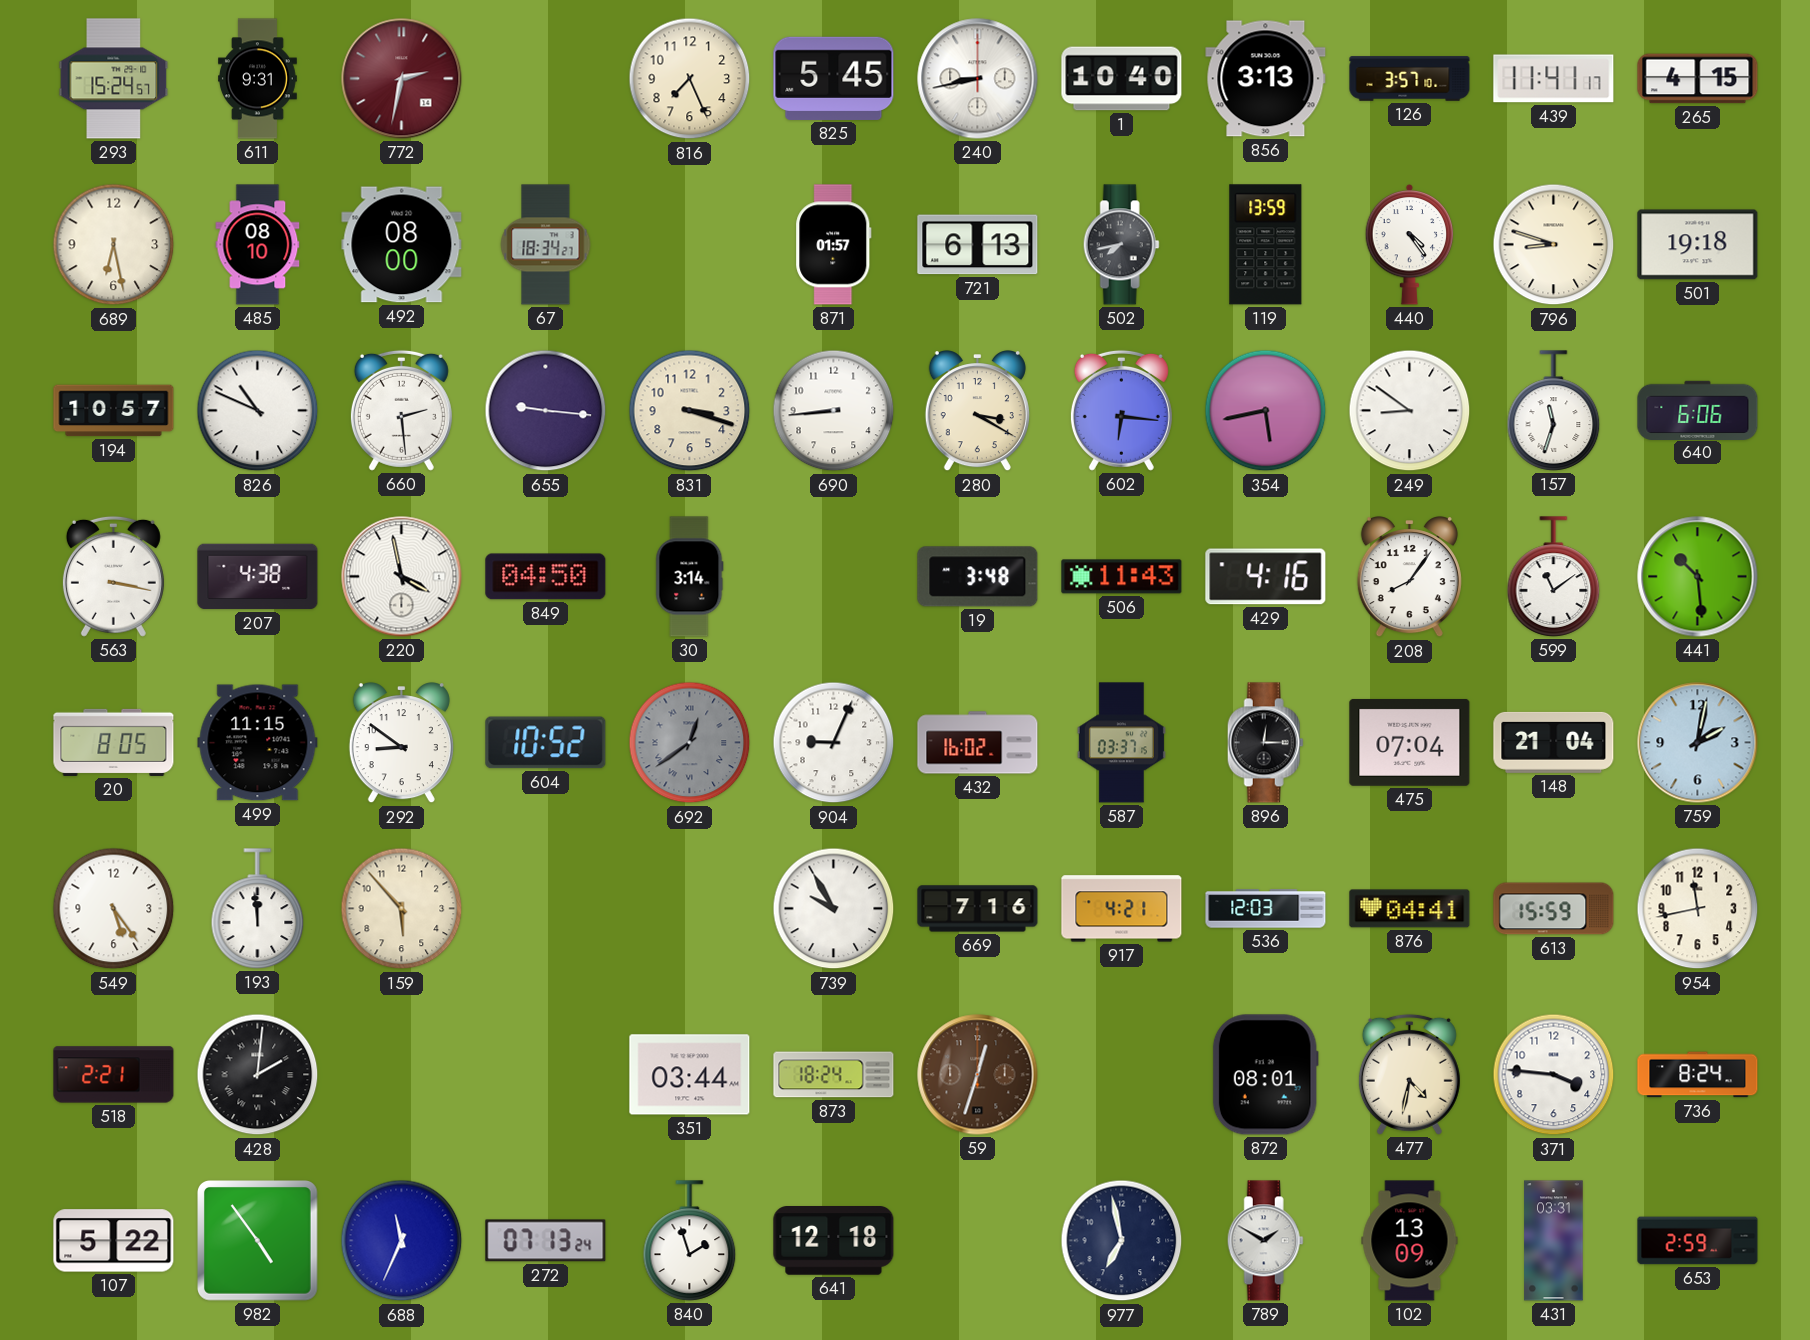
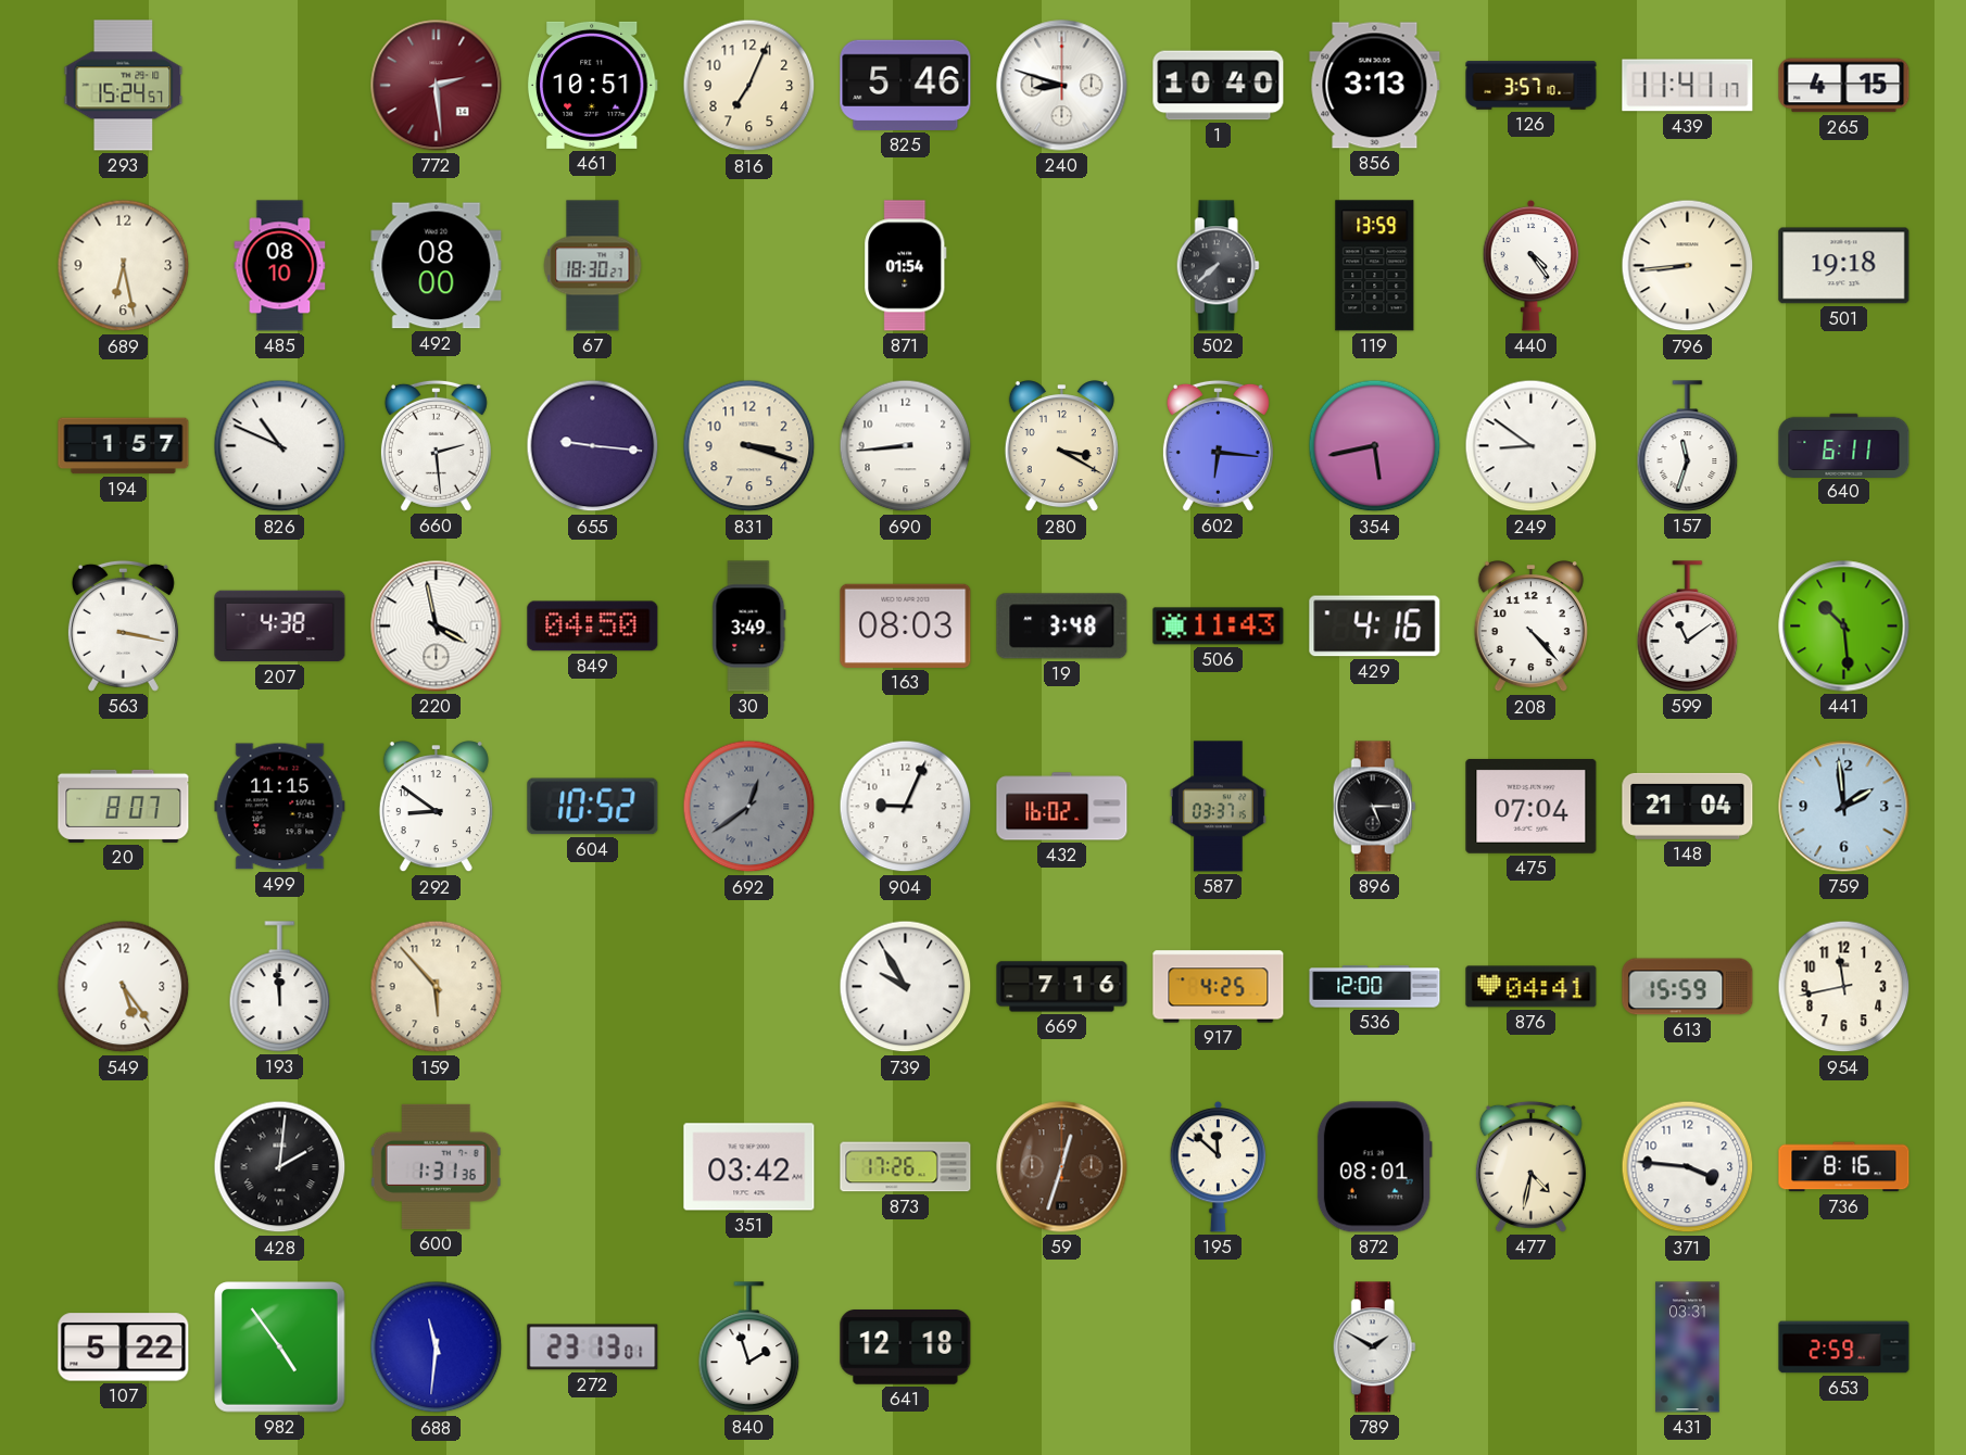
611: 9:31 -> none (258, 79)
772: 2:32 -> 2:29 (437, 86)
461: none -> 10:51 (592, 85)
816: 7:26 -> 7:04 (749, 86)
825: 5:45 -> 5:46 (906, 85)
240: 8:43 -> 8:48 (1062, 86)
67: 18:34 -> 18:30 (593, 266)
871: 01:57 -> 01:54 (906, 266)
721: 6:13 -> none (978, 245)
502: 7:43 -> 7:38 (1218, 266)
796: 8:48 -> 8:44 (1688, 266)
194: 10:57 -> 1:57 (124, 446)
640: 6:06 -> 6:11 (1844, 445)
30: 3:14 -> 3:49 (749, 627)
163: none -> 08:03 (906, 625)
208: 8:06 -> 4:23 (1530, 627)
20: 8:05 -> 8:07 (124, 806)
896: 12:15 -> 5:15 (1374, 807)
759: 2:02 -> 1:59 (1844, 807)
917: 4:21 -> 4:25 (1219, 987)
536: 12:03 -> 12:00 (1375, 987)
518: 2:21 -> none (114, 1075)
600: none -> 1:31 (436, 1166)
351: 03:44 -> 03:42 (749, 1167)
873: 18:24 -> 17:26 (906, 1167)
195: none -> 11:52 (1219, 1166)
736: 8:24 -> 8:16 (1844, 1167)
688: 11:34 -> 11:31 (437, 1348)
272: 07:13 -> 23:13 (593, 1348)
977: 6:58 -> none (1122, 1241)
102: 13:09 -> none (1410, 1241)
